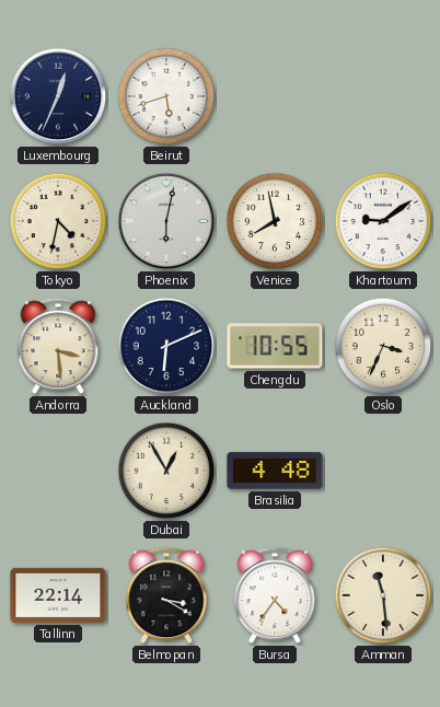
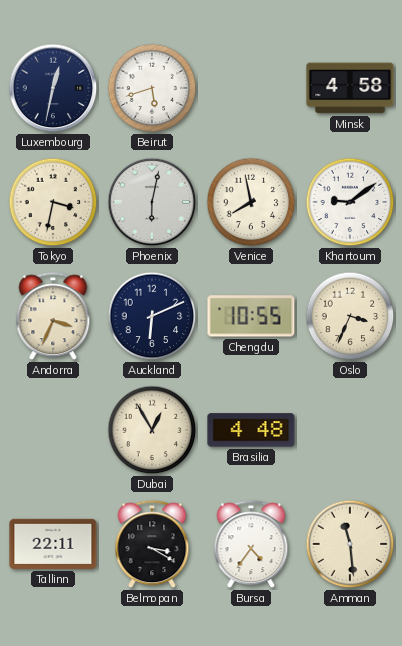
Luxembourg: 12:34 -> 12:32 (53, 88)
Minsk: none -> 4:58 (350, 88)
Tokyo: 4:32 -> 3:32 (53, 202)
Andorra: 3:29 -> 3:34 (53, 317)
Tallinn: 22:14 -> 22:11 (53, 544)
